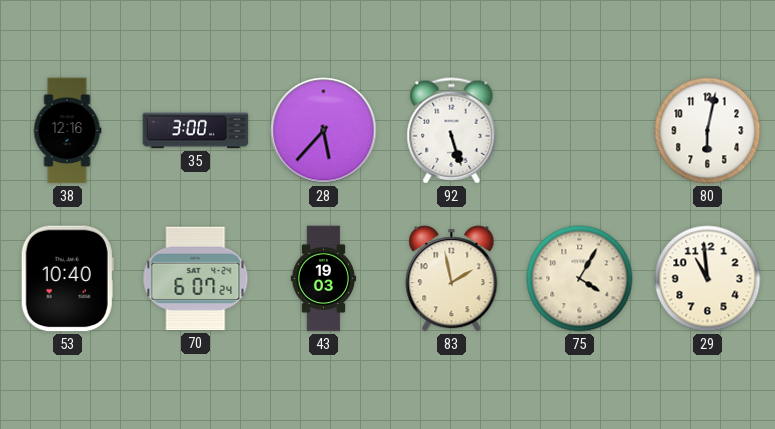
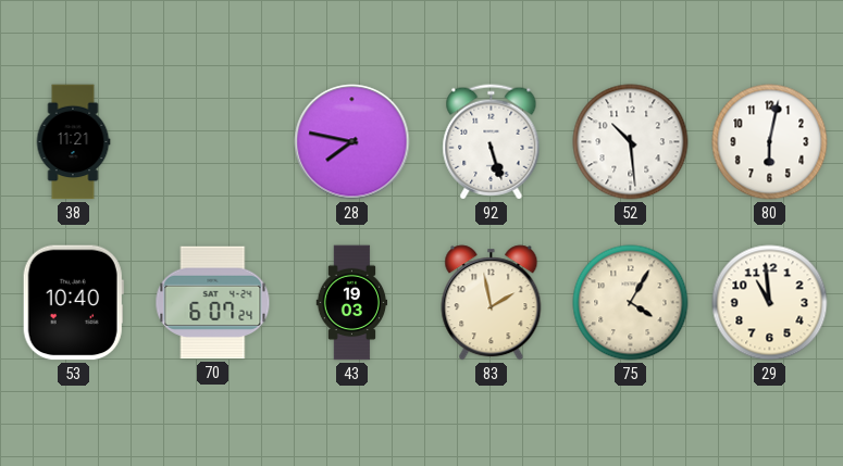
38: 12:16 -> 11:21 (73, 142)
35: 3:00 -> none (196, 131)
28: 5:37 -> 7:47 (352, 142)
52: none -> 10:29 (631, 142)
